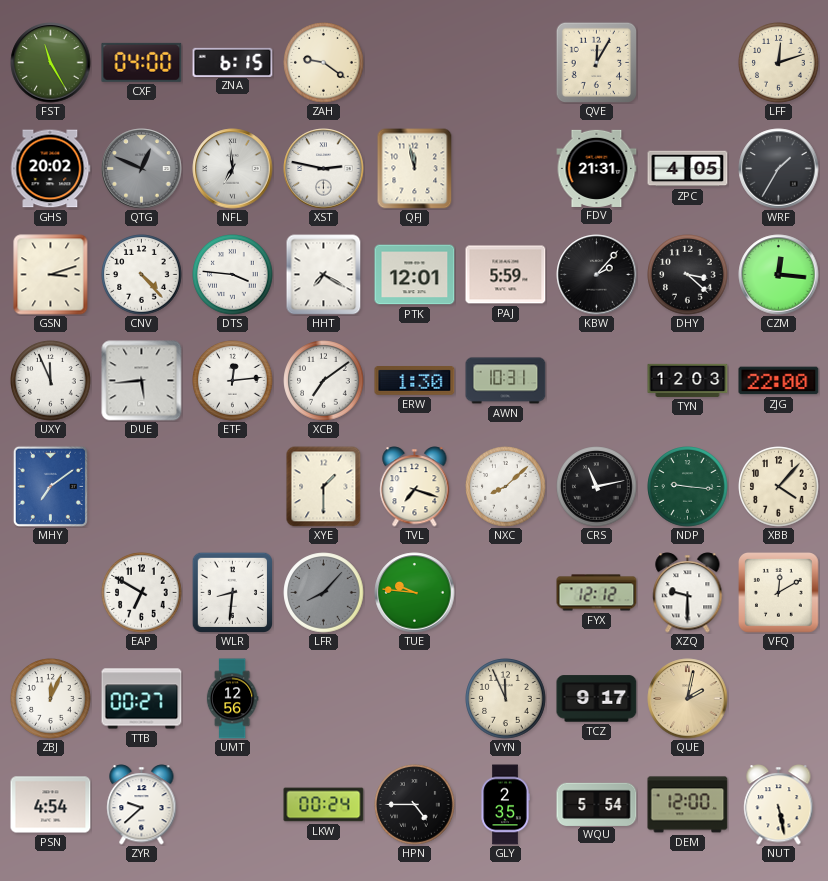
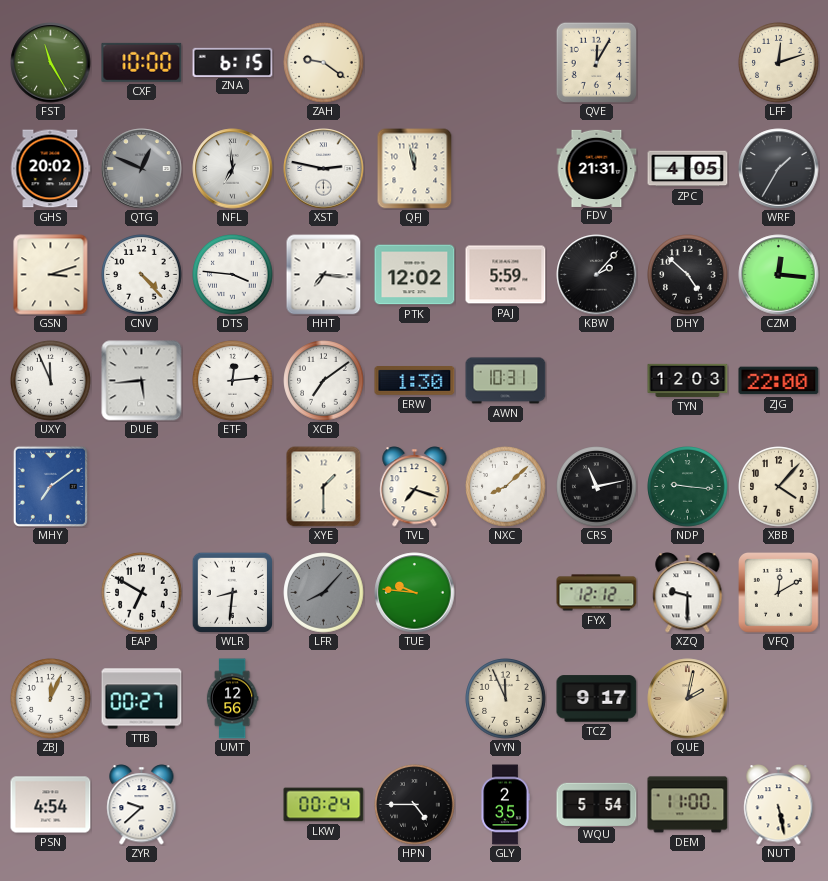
CXF: 04:00 -> 10:00 (142, 62)
HHT: 7:20 -> 7:16 (324, 274)
PTK: 12:01 -> 12:02 (415, 275)
DHY: 3:22 -> 4:52 (688, 275)
DEM: 12:00 -> 11:00 (688, 805)
